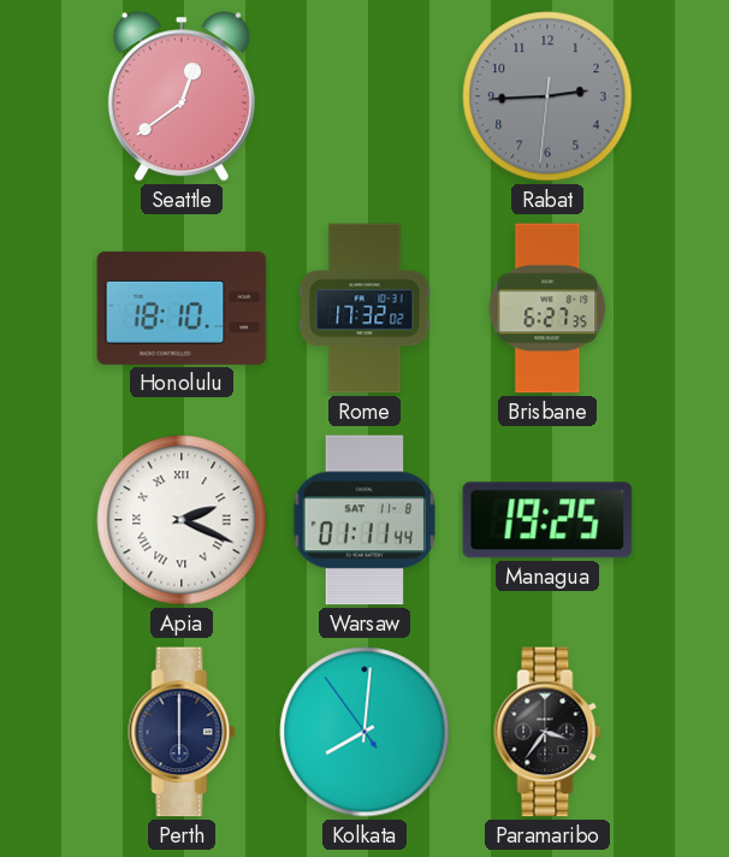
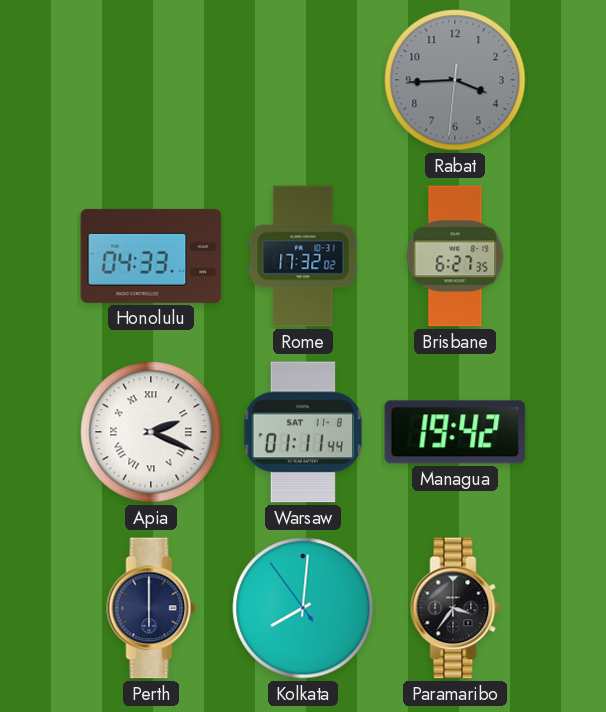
Seattle: 12:39 -> none (182, 96)
Rabat: 2:44 -> 3:44 (455, 80)
Honolulu: 18:10 -> 04:33 (151, 256)
Managua: 19:25 -> 19:42 (455, 432)
